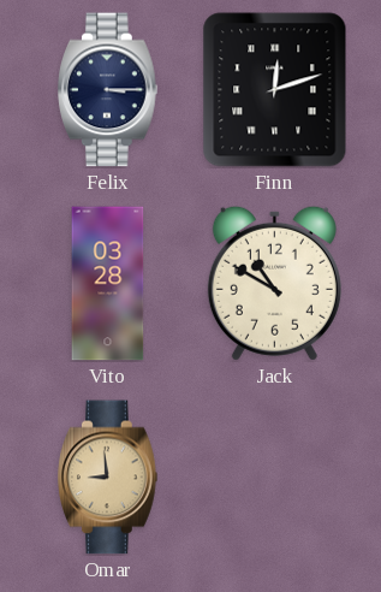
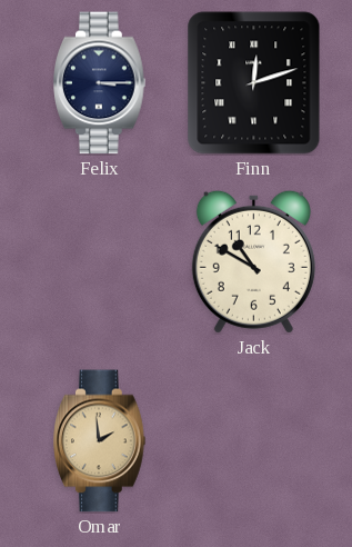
Vito: 03:28 -> none (108, 284)
Omar: 8:59 -> 1:59 (100, 441)
